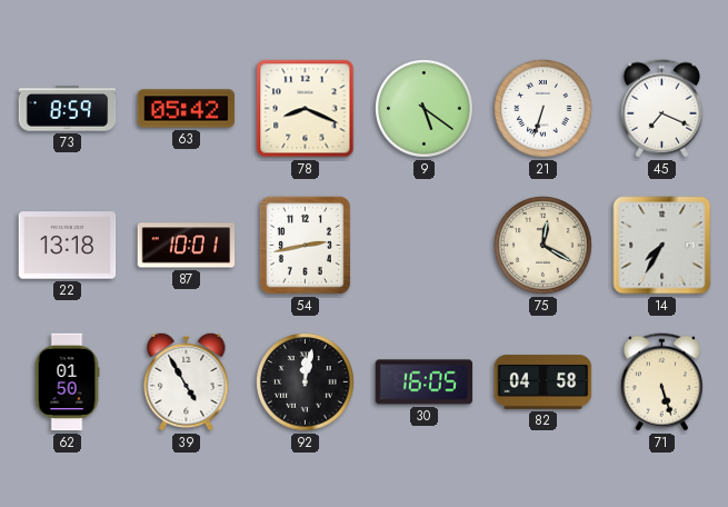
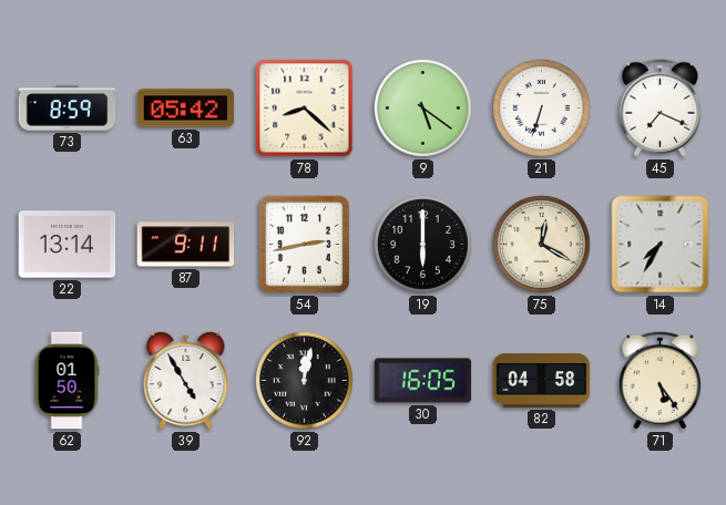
78: 8:19 -> 8:22 (305, 109)
22: 13:18 -> 13:14 (68, 245)
87: 10:01 -> 9:11 (186, 245)
19: none -> 6:00 (423, 245)
71: 5:27 -> 5:24 (659, 381)
